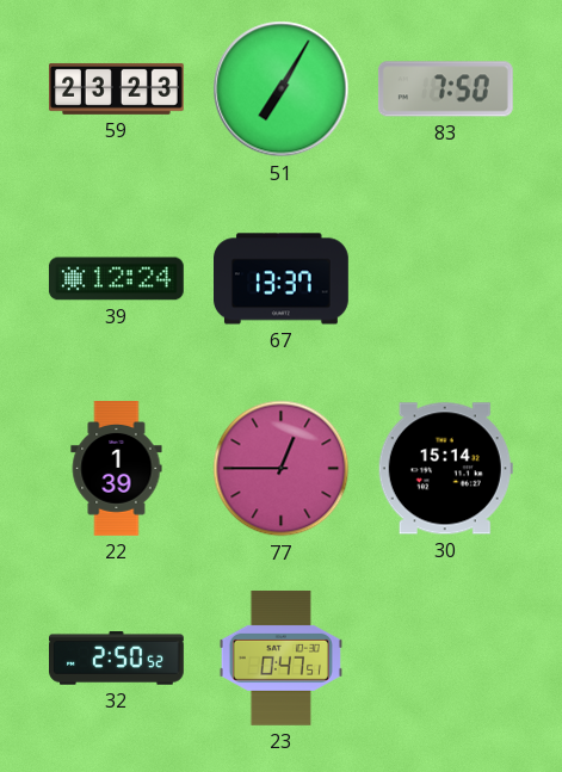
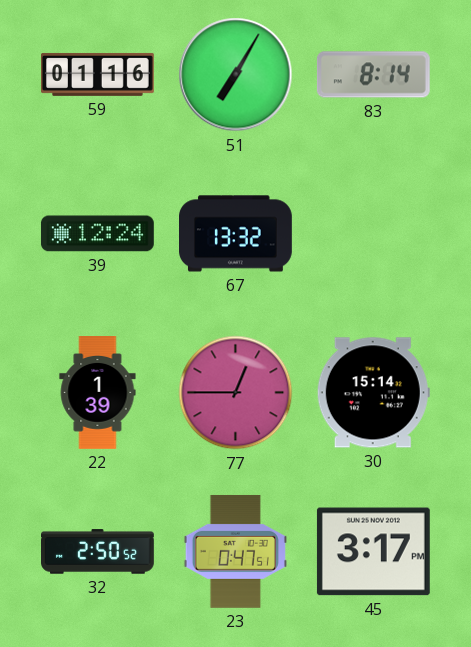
59: 23:23 -> 01:16 (98, 74)
83: 7:50 -> 8:14 (373, 75)
67: 13:37 -> 13:32 (236, 234)
45: none -> 3:17 (373, 552)
